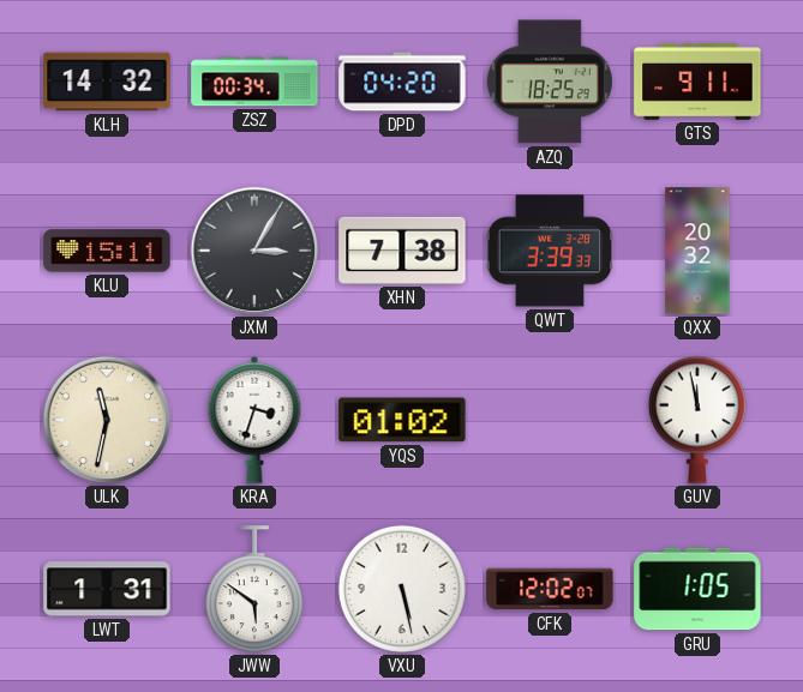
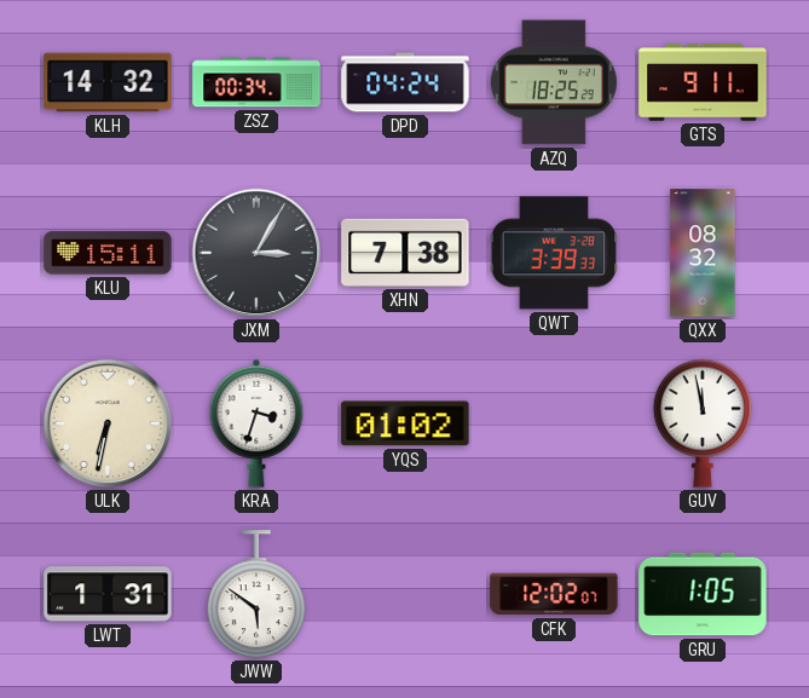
DPD: 04:20 -> 04:24 (405, 82)
QXX: 20:32 -> 08:32 (703, 253)
ULK: 11:32 -> 6:32 (108, 423)
VXU: 5:28 -> none (402, 589)
